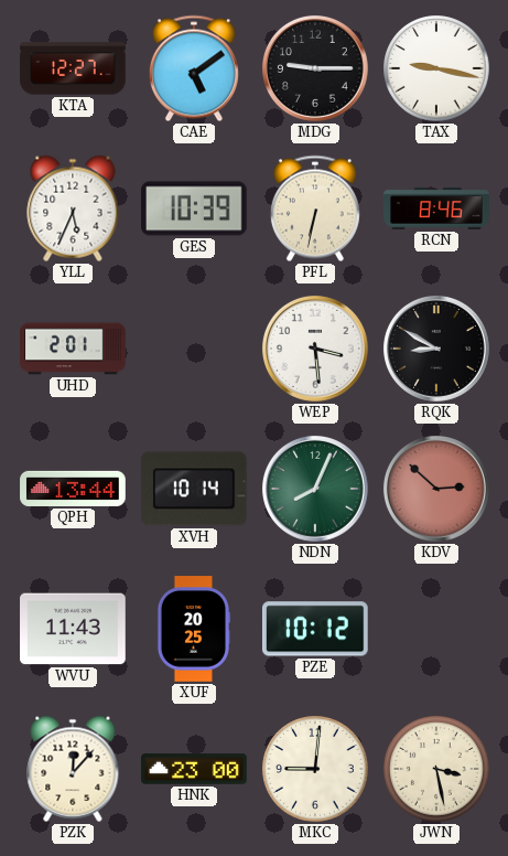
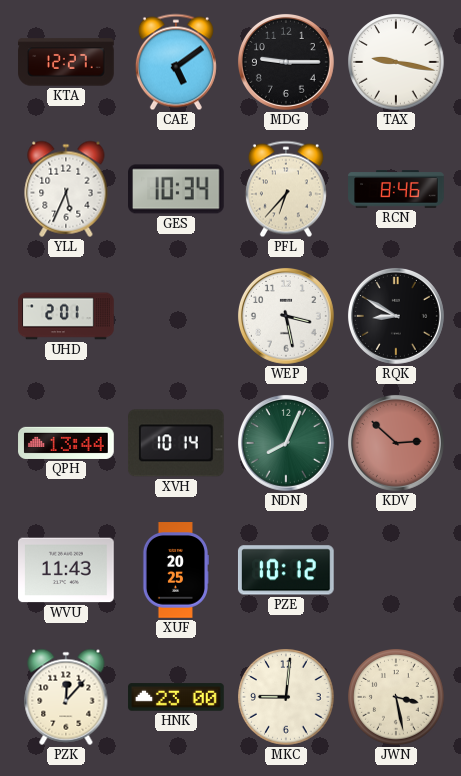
GES: 10:39 -> 10:34 (177, 189)
PFL: 6:32 -> 6:37 (286, 189)
WEP: 3:29 -> 3:28 (286, 316)
